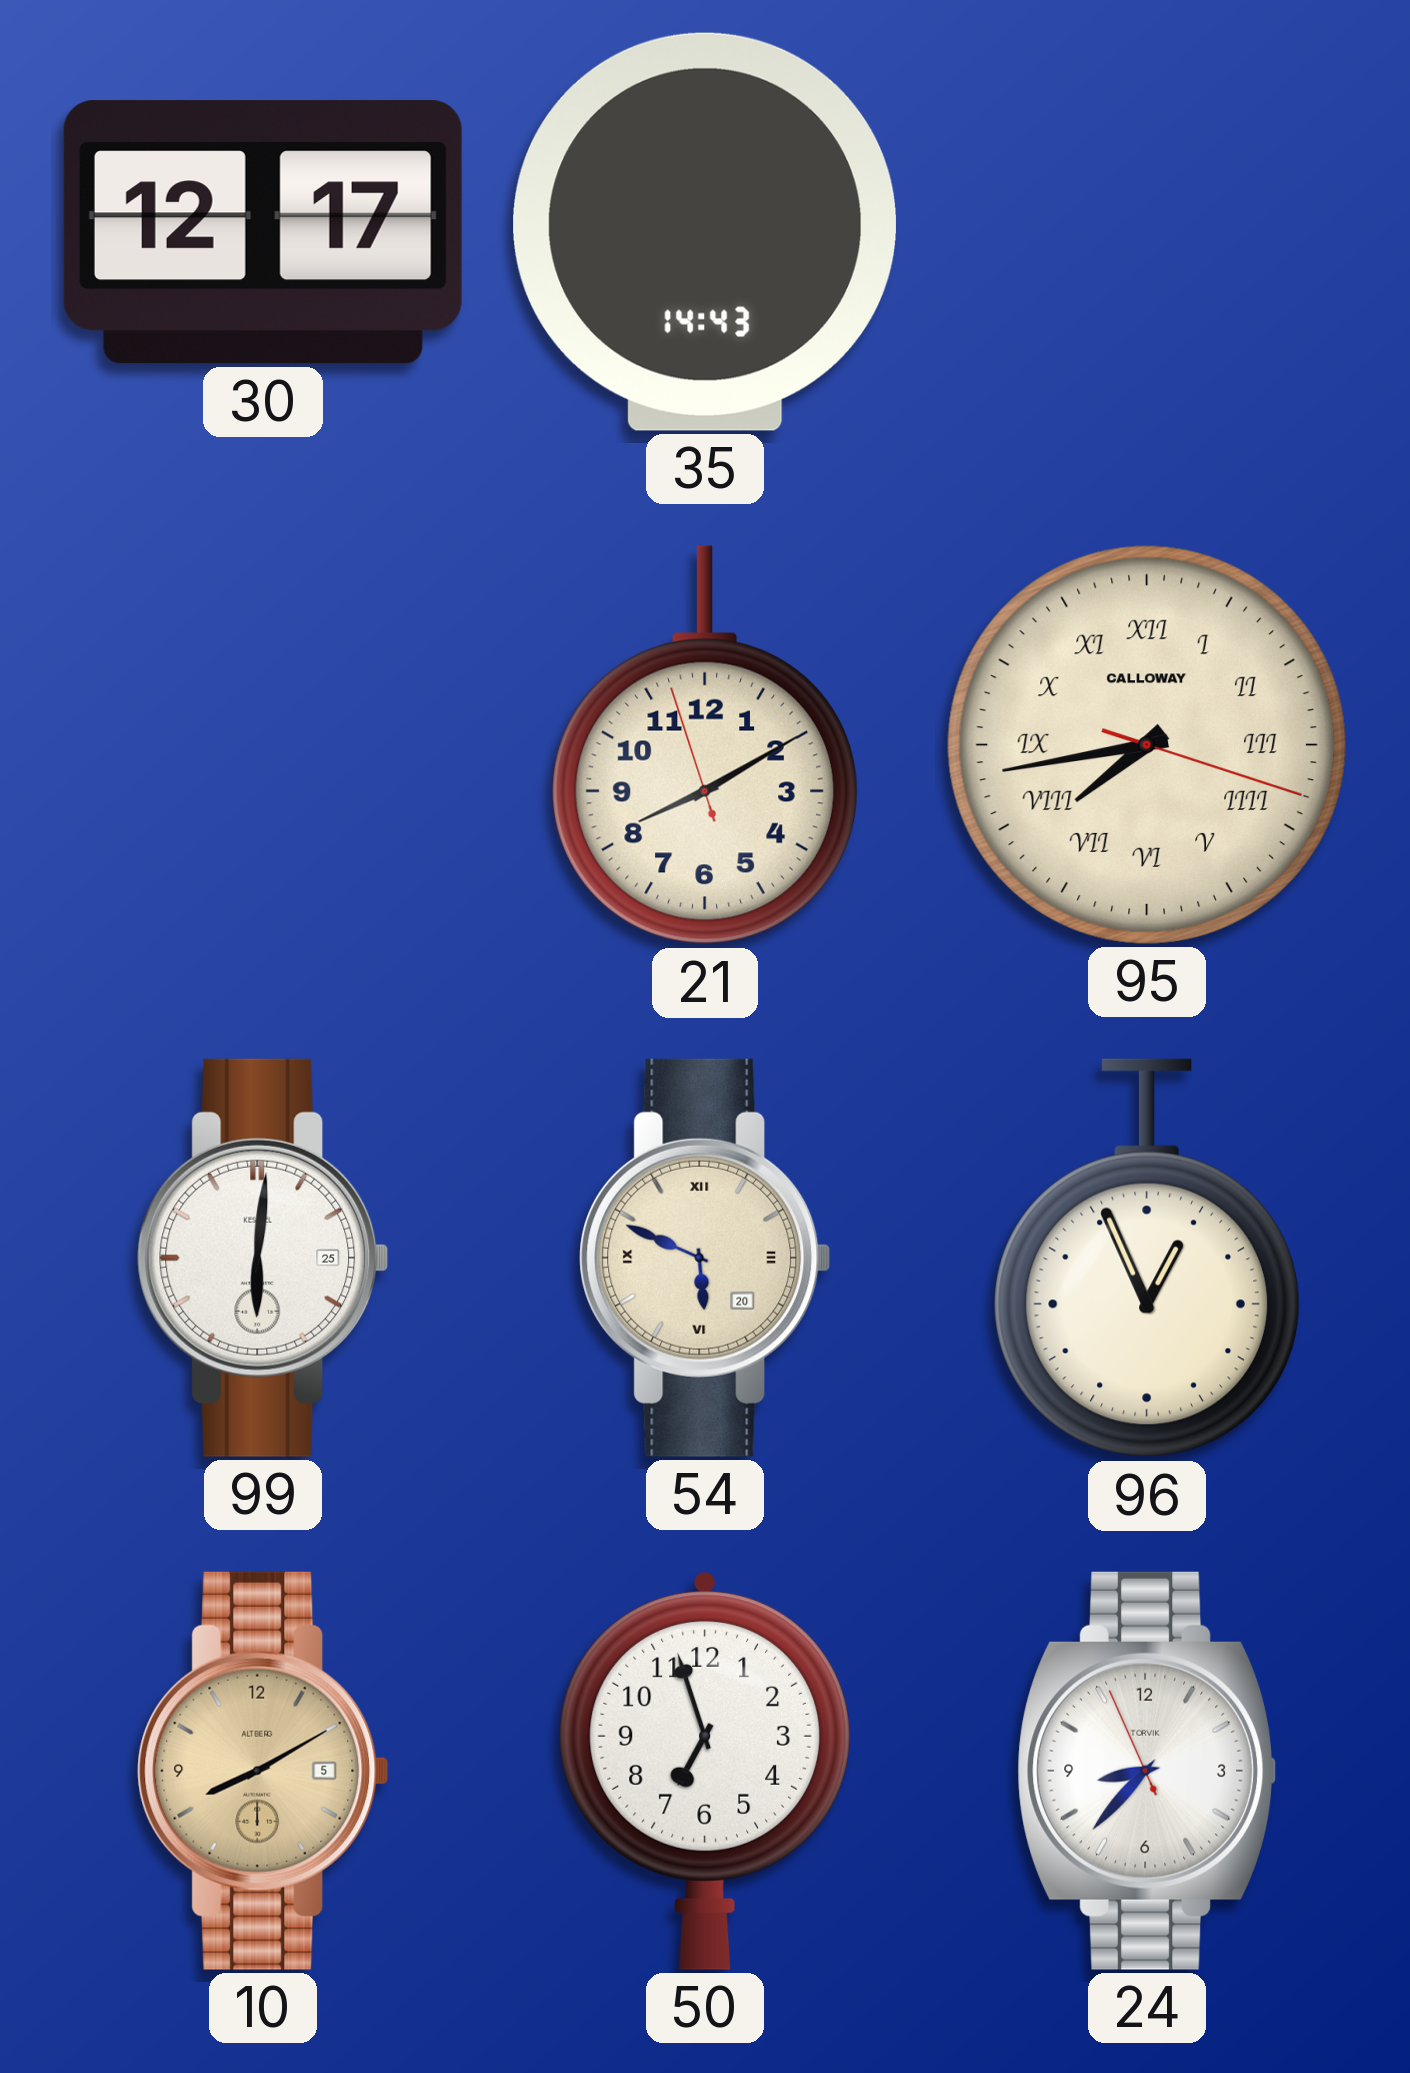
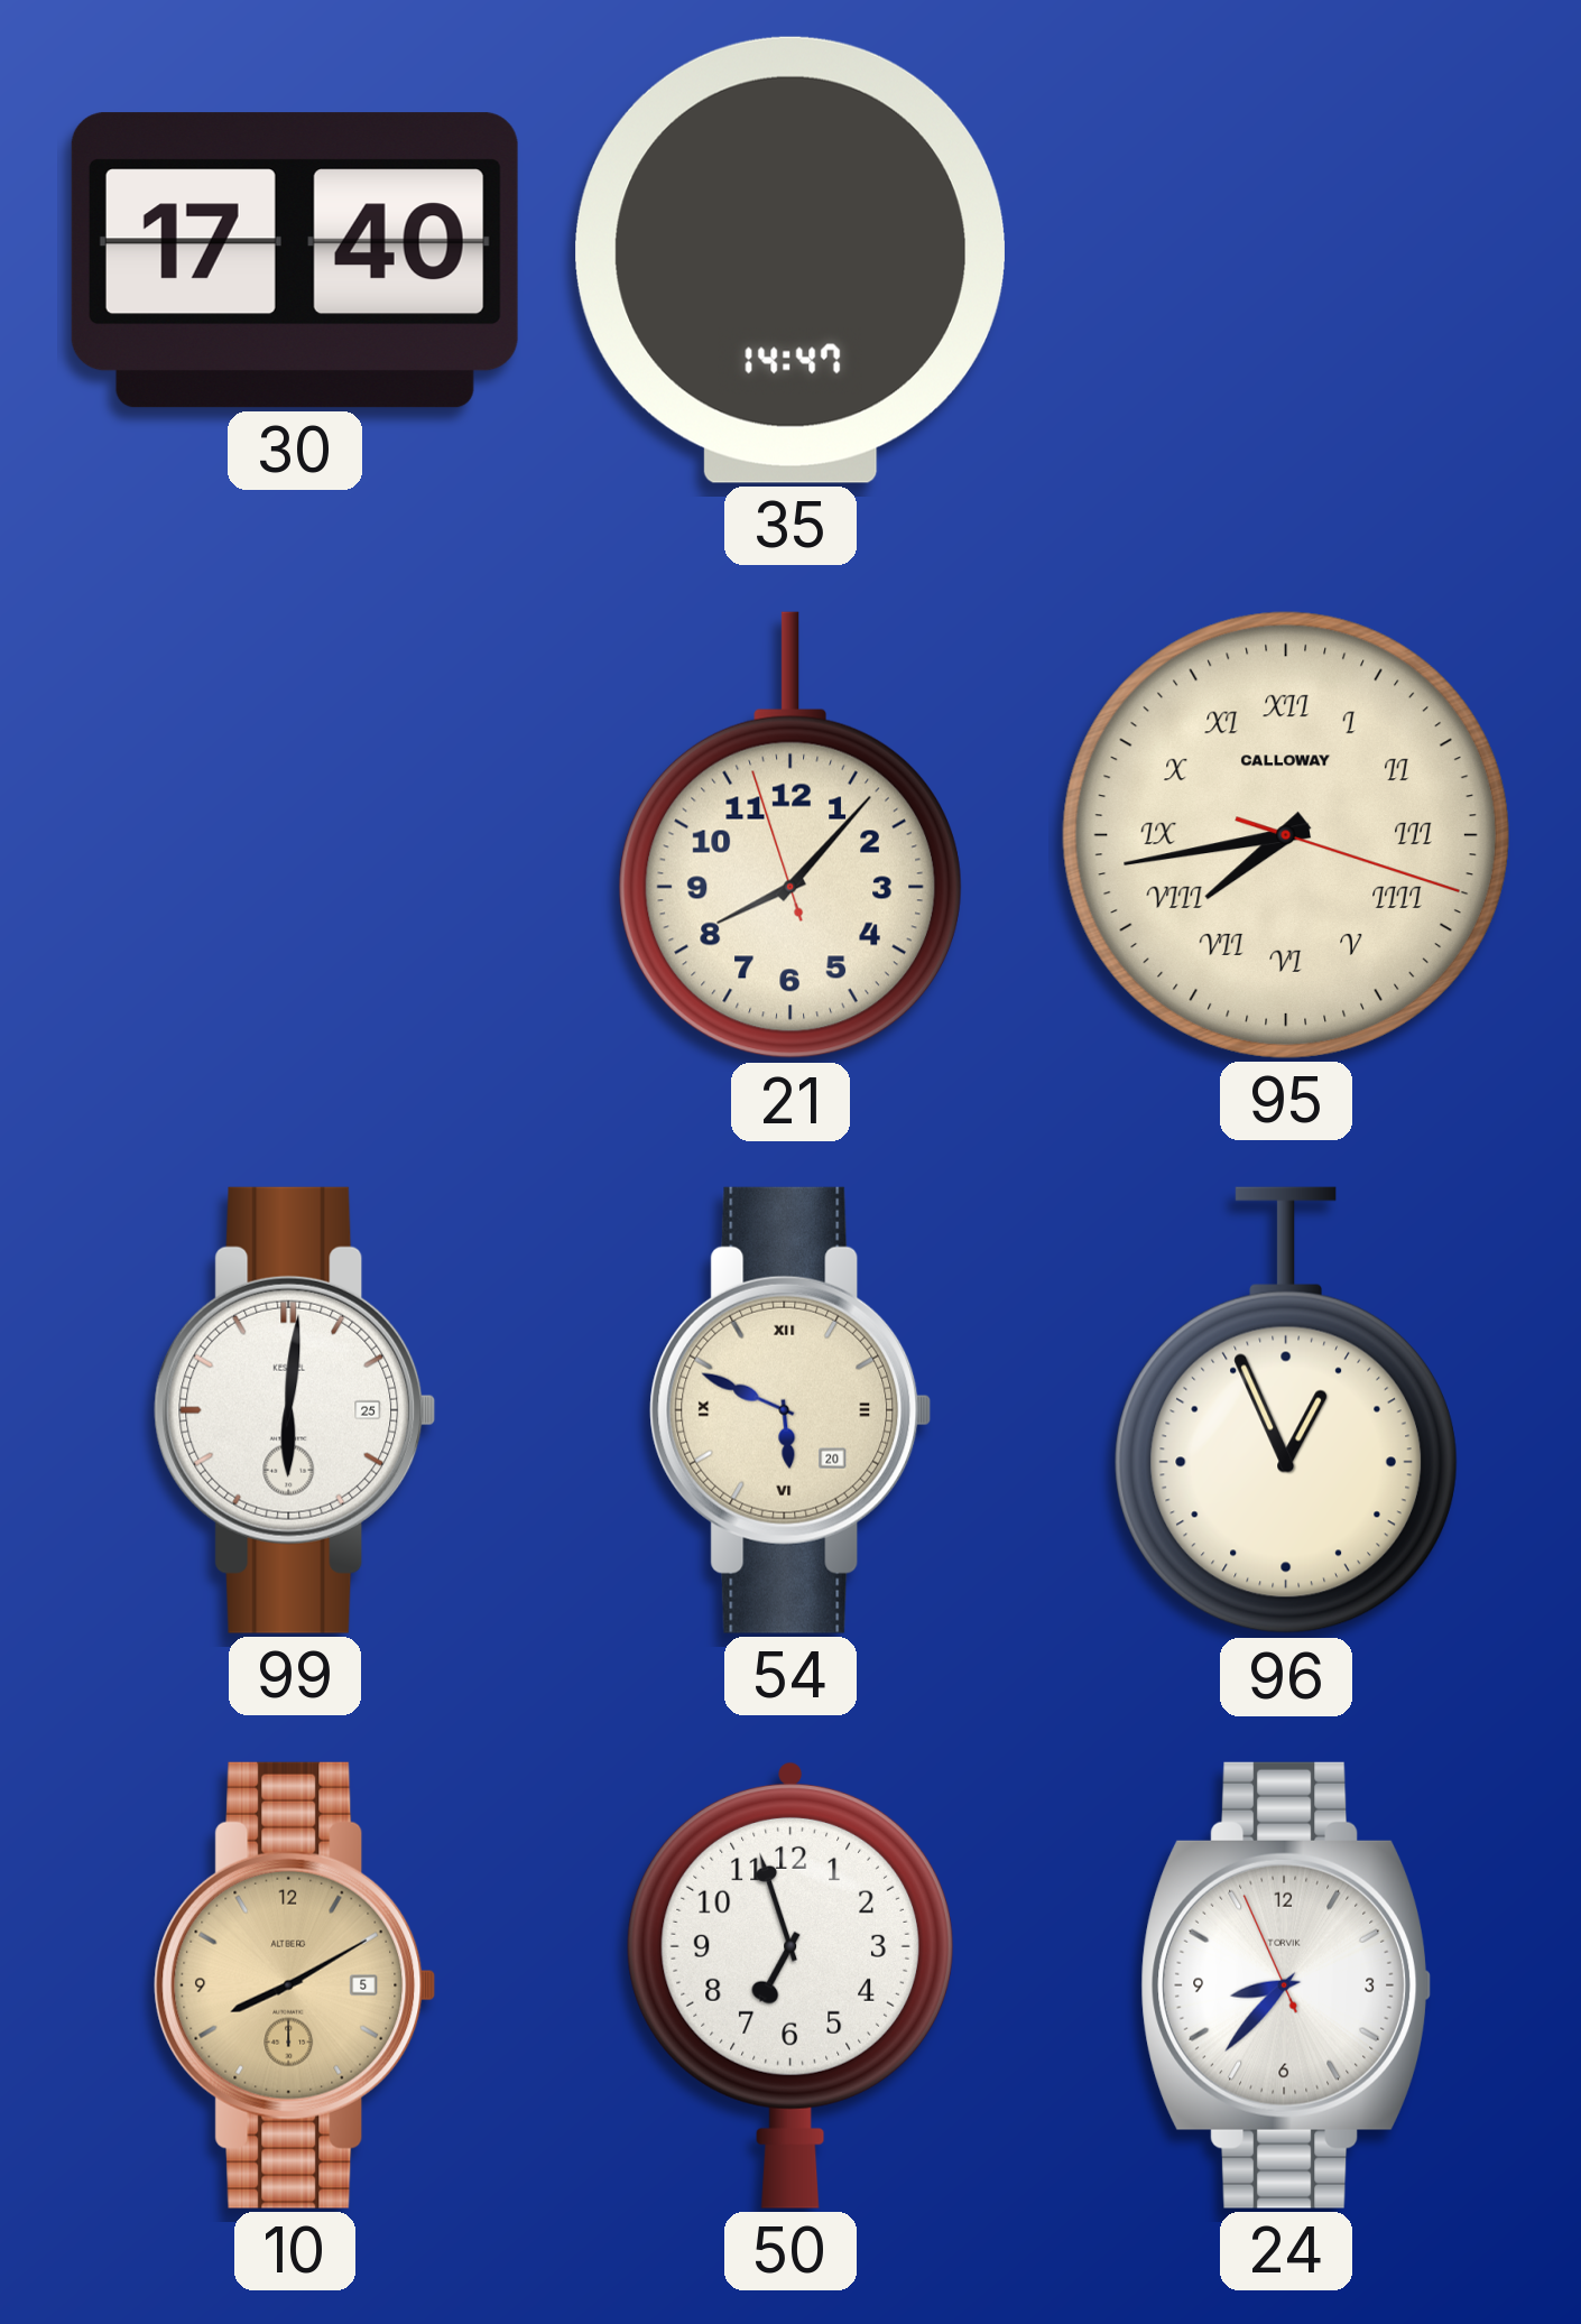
30: 12:17 -> 17:40 (295, 260)
35: 14:43 -> 14:47 (790, 260)
21: 8:09 -> 8:06 (790, 835)
